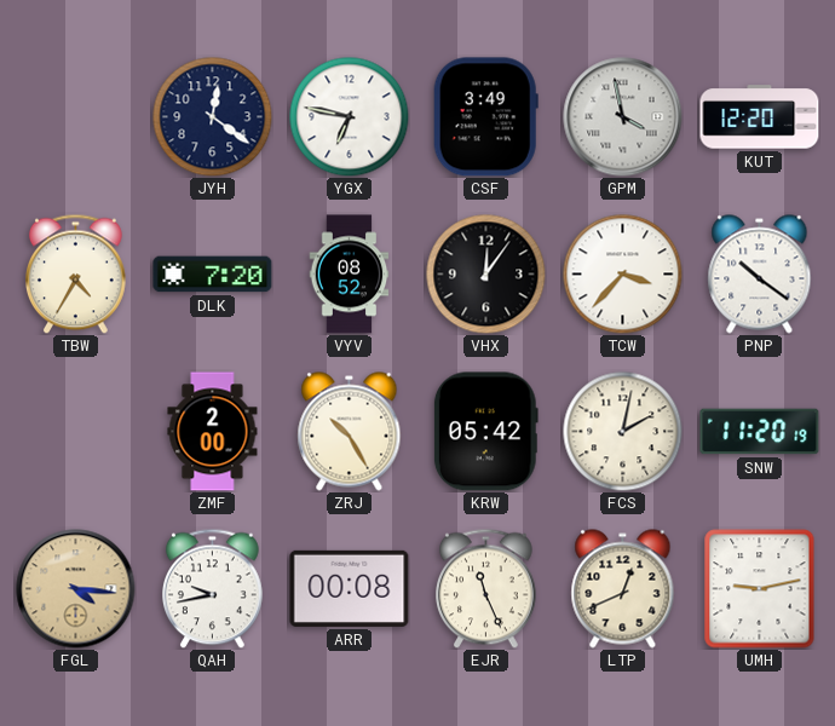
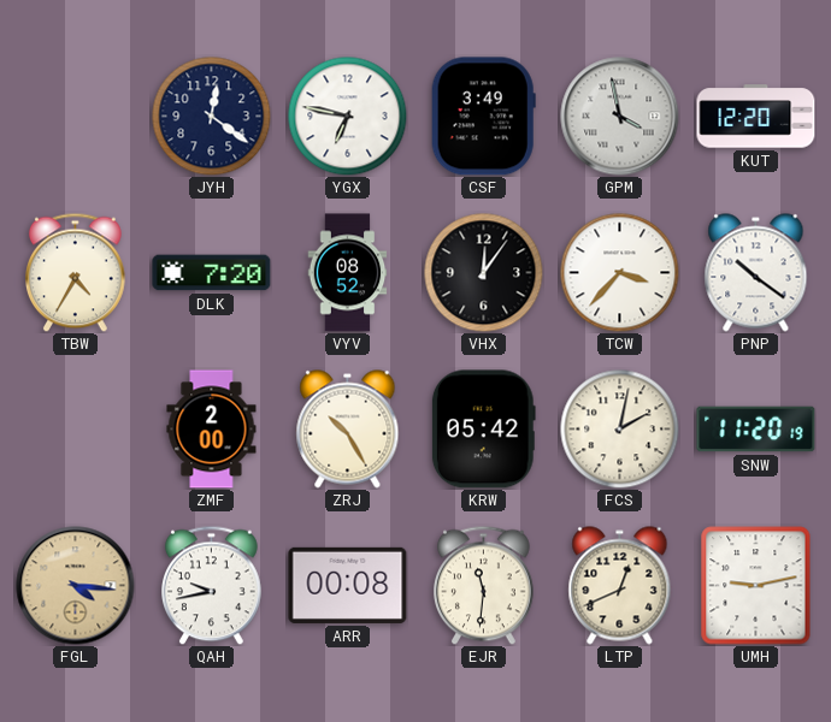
EJR: 11:26 -> 11:31 (484, 585)
